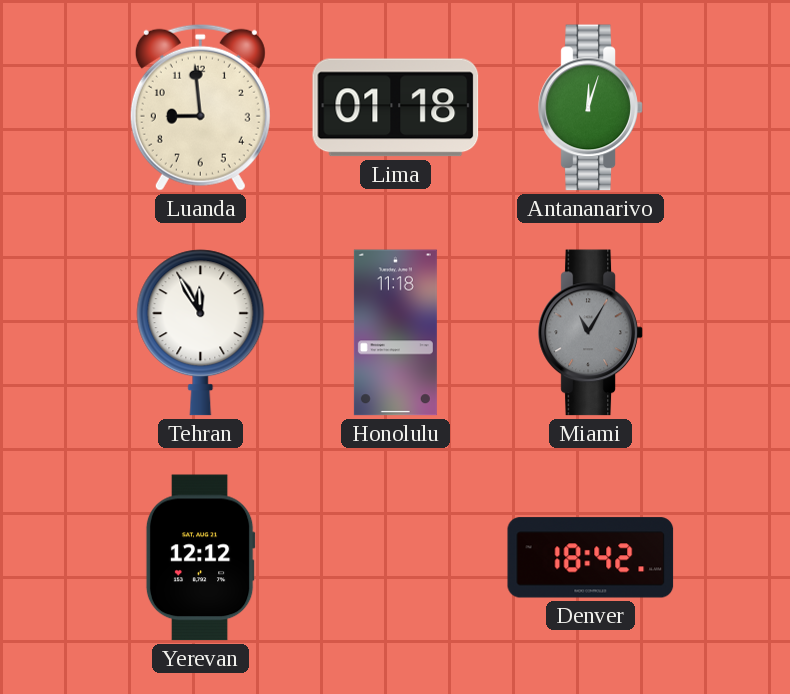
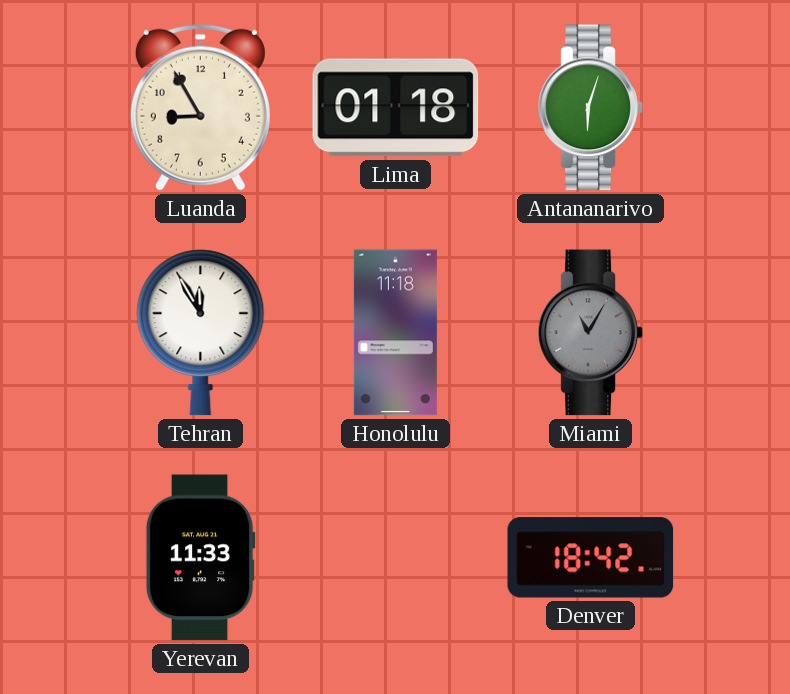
Luanda: 8:59 -> 8:55 (200, 107)
Antananarivo: 12:03 -> 6:03 (591, 108)
Yerevan: 12:12 -> 11:33 (200, 558)
